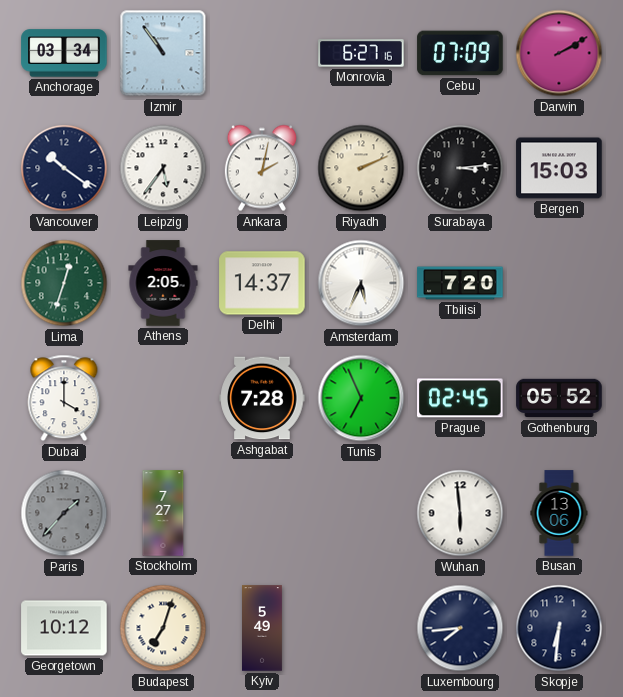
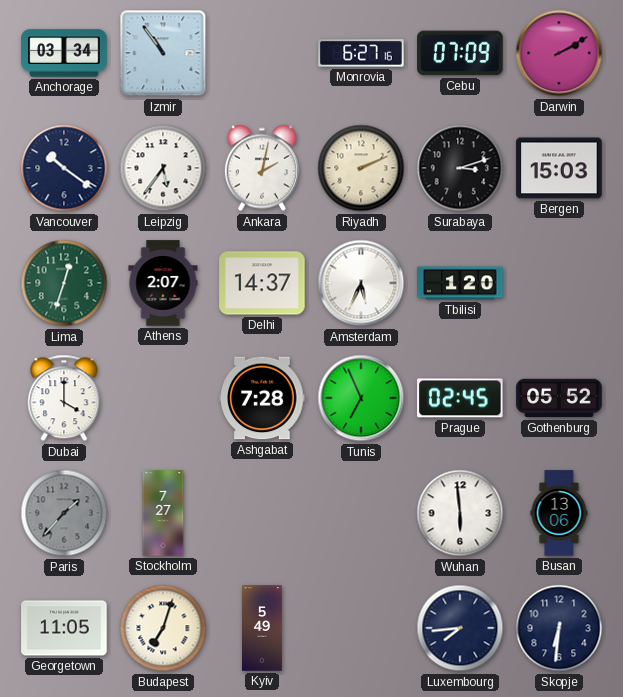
Surabaya: 3:14 -> 3:12 (460, 168)
Athens: 2:05 -> 2:07 (163, 283)
Tbilisi: 7:20 -> 1:20 (460, 283)
Georgetown: 10:12 -> 11:05 (64, 628)
